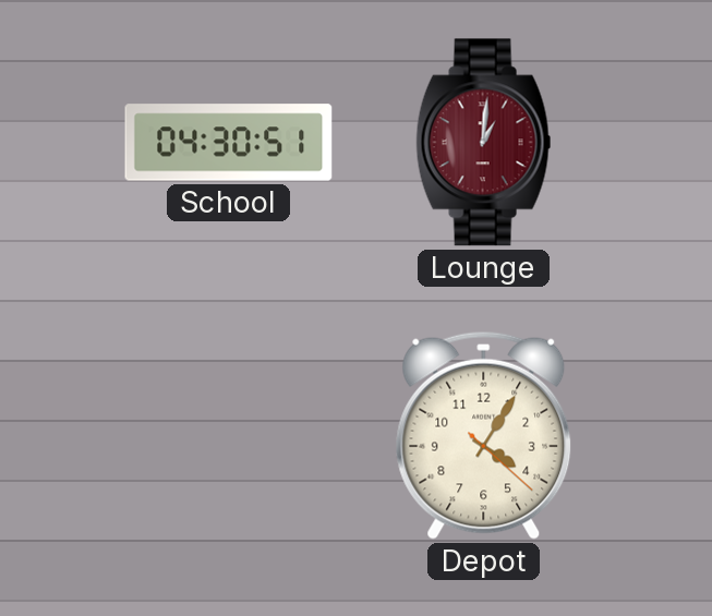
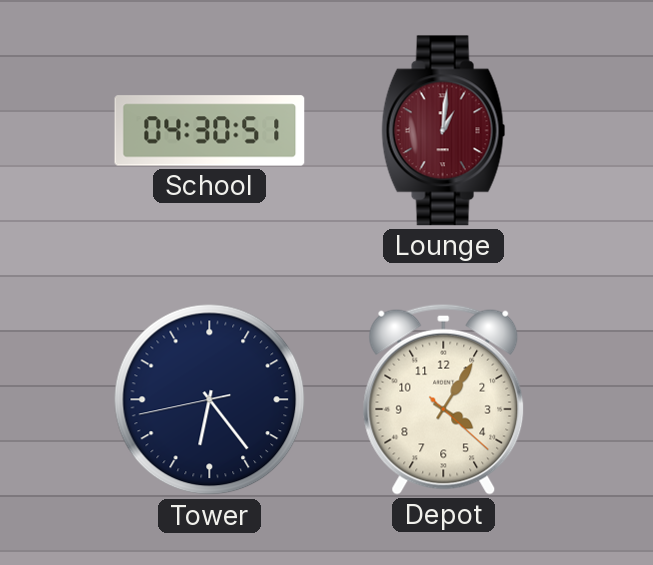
Tower: none -> 6:23 (210, 400)
